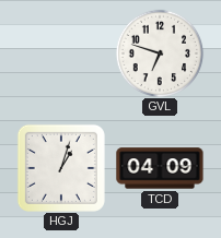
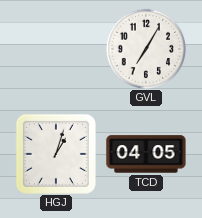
GVL: 6:48 -> 7:05 (146, 49)
TCD: 04:09 -> 04:05 (146, 154)
